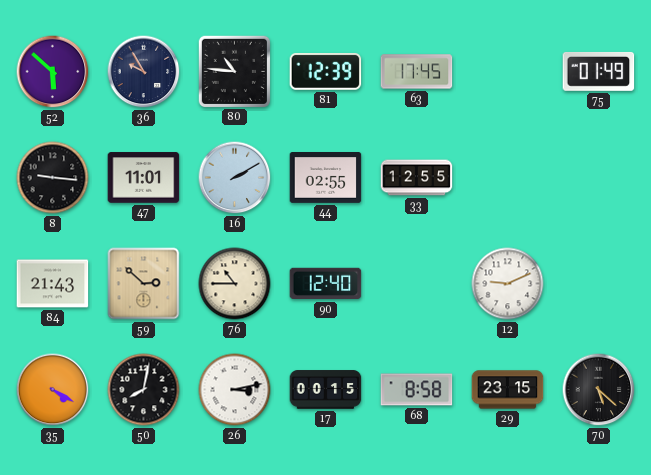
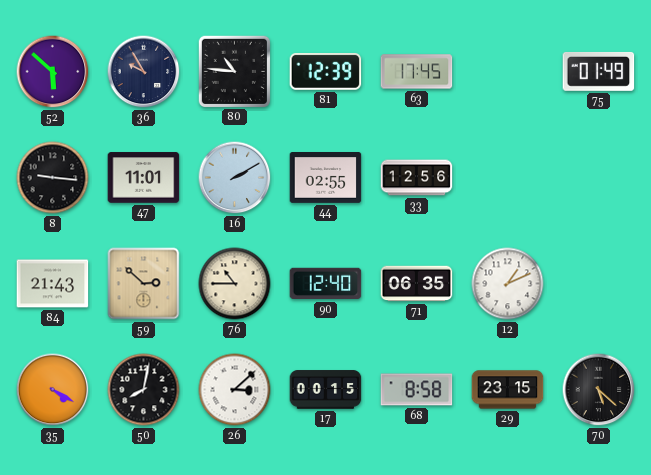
33: 12:55 -> 12:56 (417, 178)
71: none -> 06:35 (417, 284)
12: 9:11 -> 1:11 (508, 284)
26: 3:13 -> 3:08 (235, 390)
